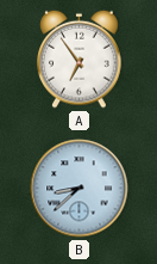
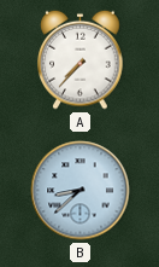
A: 6:54 -> 7:37 (81, 59)
